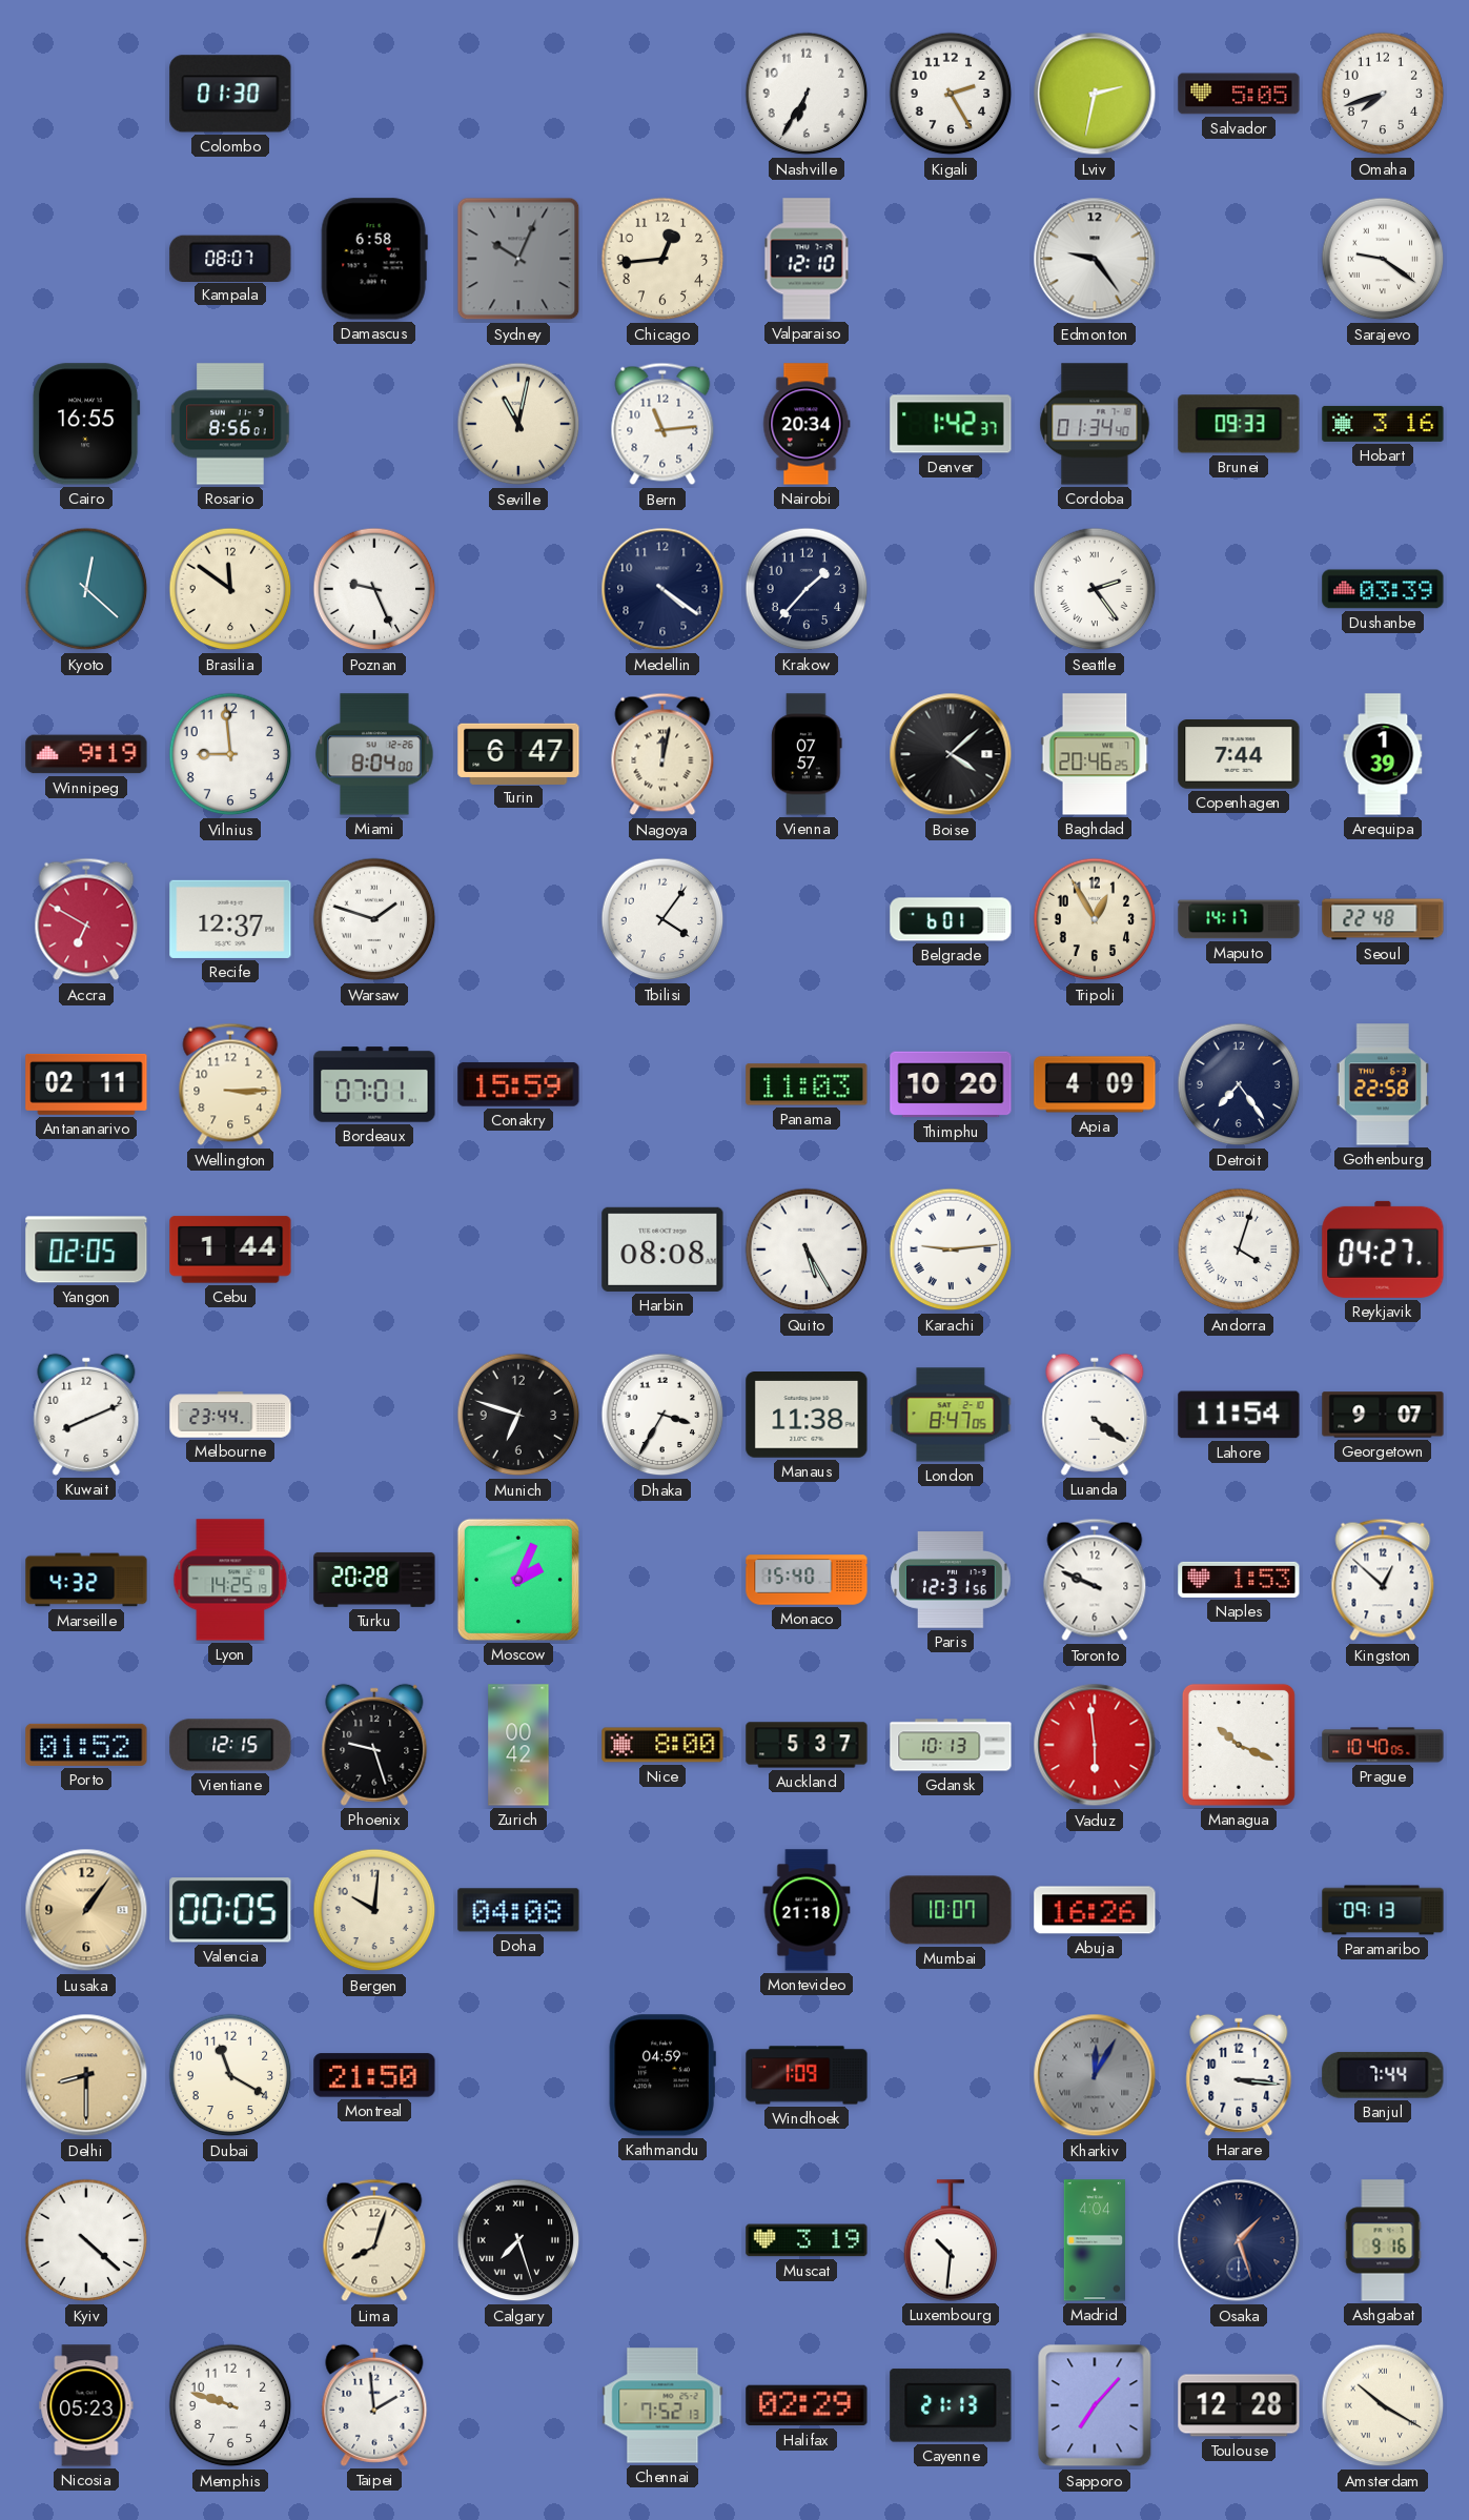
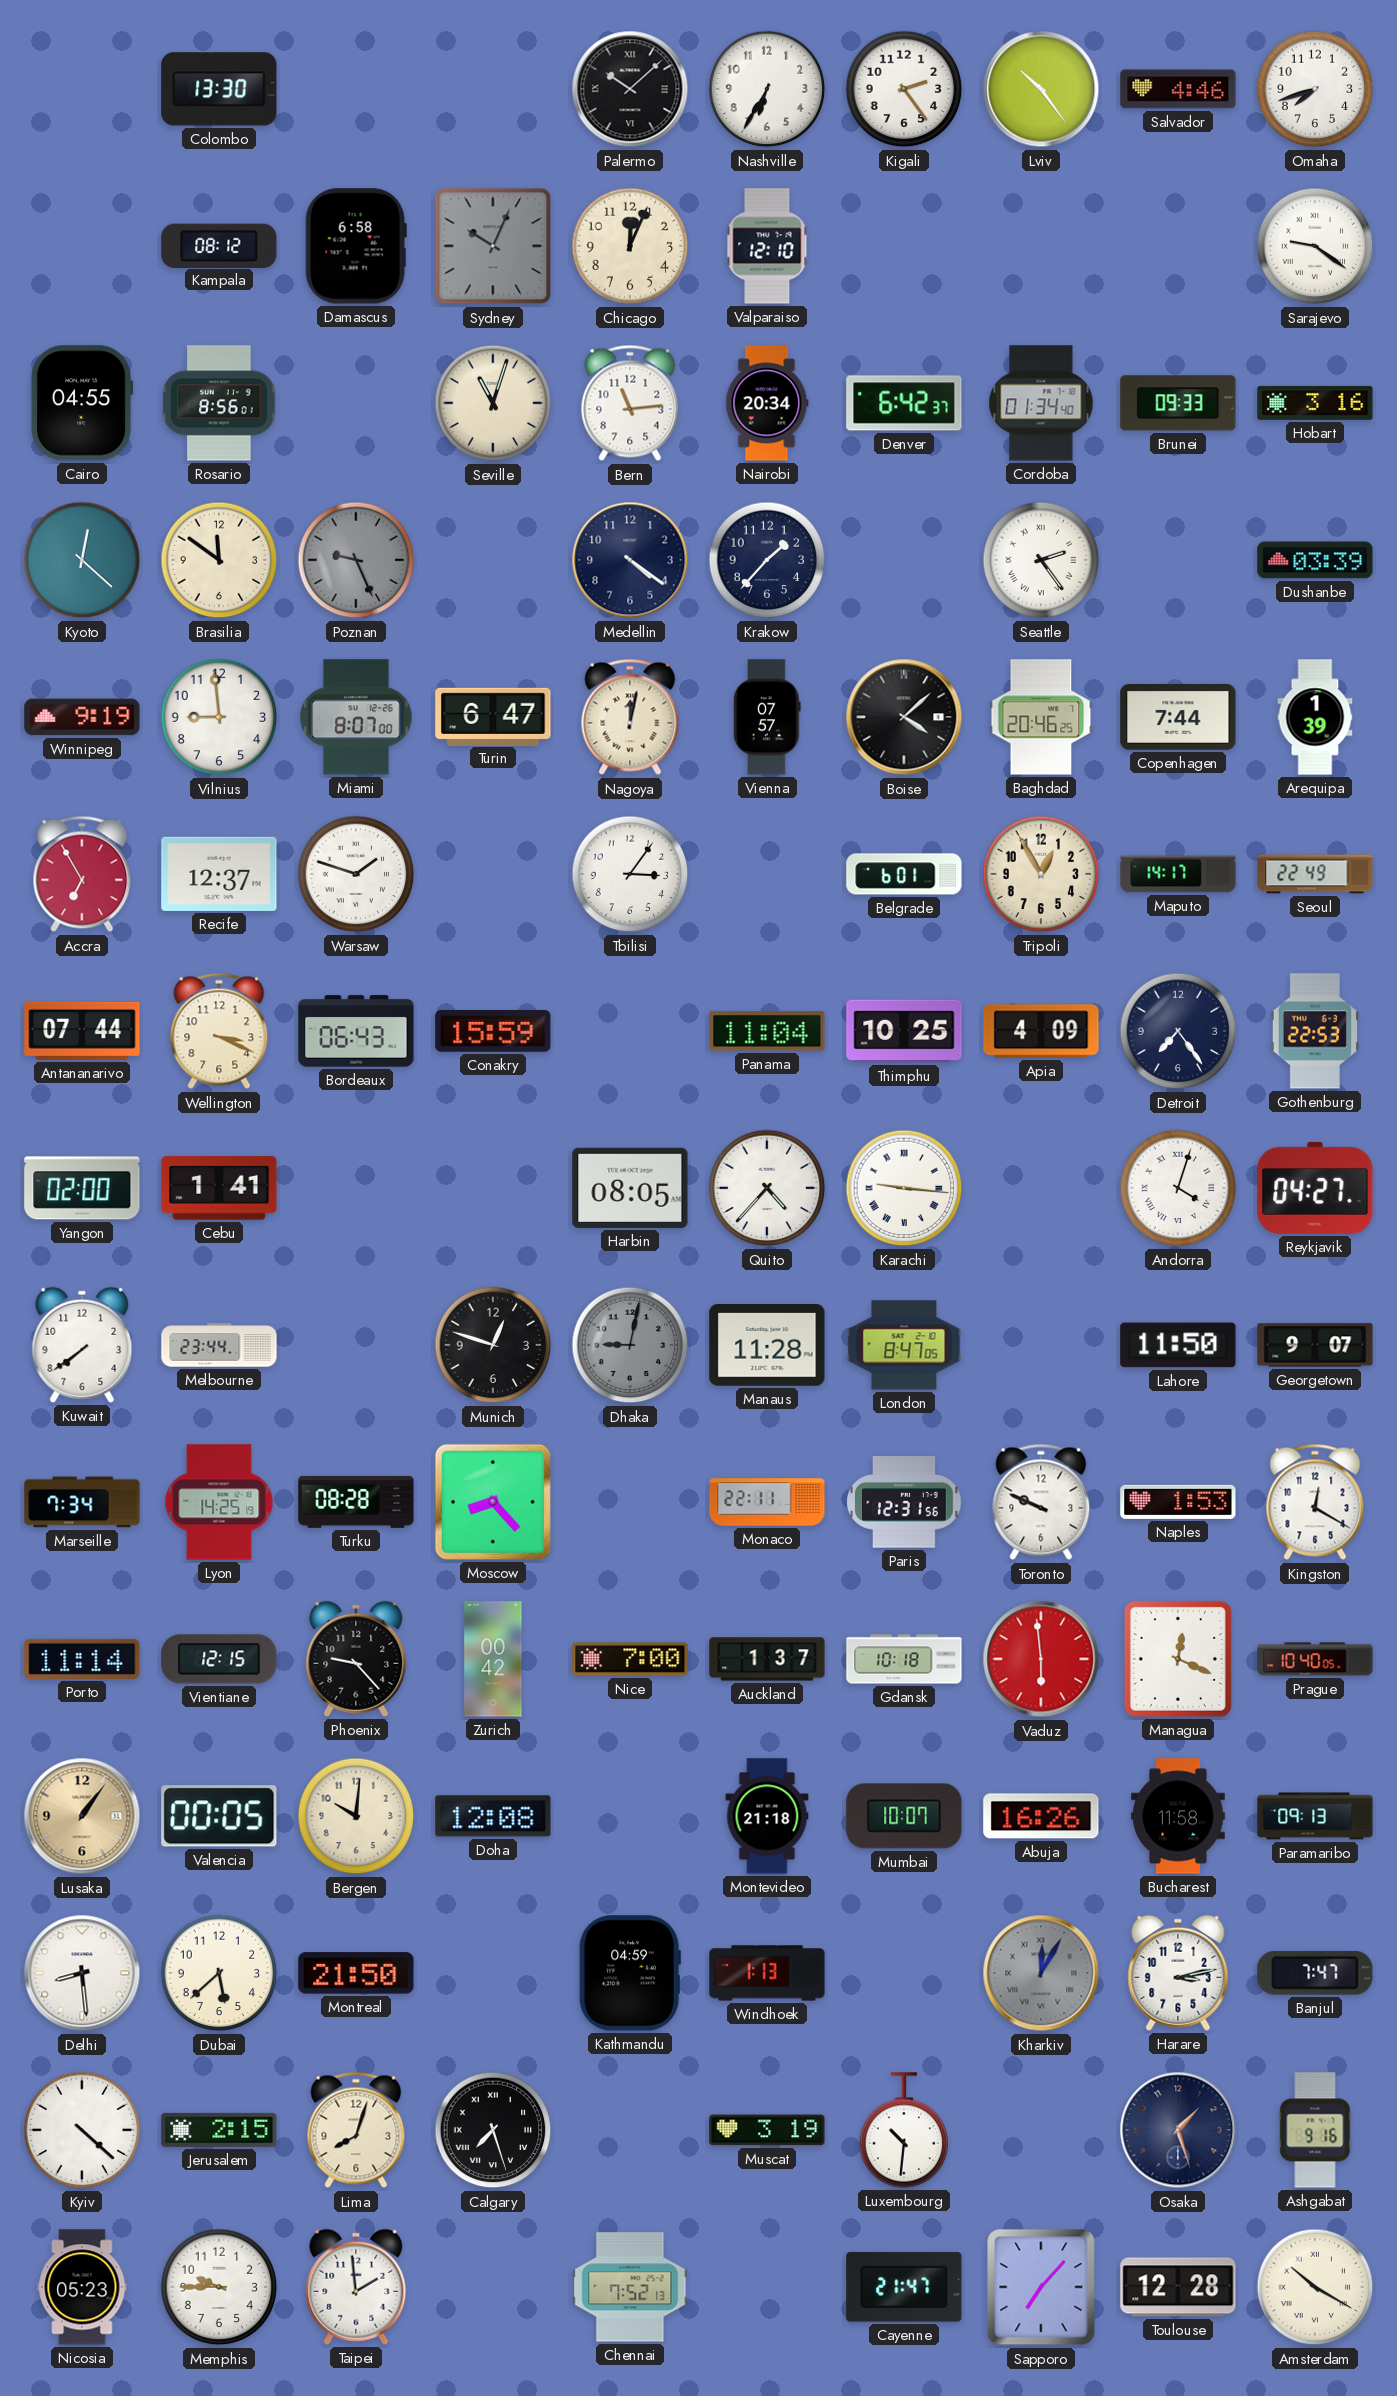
Colombo: 01:30 -> 13:30 (219, 89)
Palermo: none -> 10:08 (630, 89)
Kigali: 2:25 -> 2:24 (904, 89)
Lviv: 2:32 -> 10:24 (1041, 89)
Salvador: 5:05 -> 4:46 (1178, 89)
Kampala: 08:07 -> 08:12 (219, 245)
Chicago: 12:44 -> 12:04 (630, 246)
Edmonton: 9:24 -> none (1095, 259)
Cairo: 16:55 -> 04:55 (82, 403)
Seville: 11:02 -> 11:03 (493, 403)
Denver: 1:42 -> 6:42 (904, 403)
Poznan dial: white -> grey (356, 560)
Miami: 8:04 -> 8:07 (356, 717)
Accra: 6:50 -> 6:55 (82, 874)
Tbilisi: 4:06 -> 3:06 (630, 874)
Seoul: 22:48 -> 22:49 (1315, 874)
Antananarivo: 02:11 -> 07:44 (82, 1031)
Wellington: 3:15 -> 3:19 (219, 1031)
Bordeaux: 07:01 -> 06:43 (356, 1031)
Panama: 11:03 -> 11:04 (767, 1031)
Thimphu: 10:20 -> 10:25 (904, 1031)
Gothenburg: 22:58 -> 22:53 (1315, 1031)
Yangon: 02:05 -> 02:00 (82, 1188)
Cebu: 1:44 -> 1:41 (219, 1188)
Harbin: 08:08 -> 08:05 (630, 1188)
Quito: 5:25 -> 4:37 (767, 1188)
Karachi: 9:14 -> 9:16 (904, 1188)
Kuwait: 8:11 -> 7:39 (82, 1345)
Munich: 6:48 -> 12:48 (493, 1345)
Dhaka: 3:35 -> 9:02 (630, 1345)
Dhaka dial: white -> grey (630, 1345)
Manaus: 11:38 -> 11:28 (767, 1345)
Luanda: 4:21 -> none (1095, 1415)
Lahore: 11:54 -> 11:50 (1178, 1345)
Marseille: 4:32 -> 7:34 (82, 1502)
Turku: 20:28 -> 08:28 (356, 1502)
Moscow: 2:04 -> 8:23 (493, 1502)
Monaco: 15:40 -> 22:11 (767, 1502)
Kingston: 12:52 -> 12:20 (1315, 1502)
Porto: 01:52 -> 11:14 (82, 1659)
Phoenix: 9:27 -> 9:23 (356, 1659)
Nice: 8:00 -> 7:00 (630, 1659)
Auckland: 5:37 -> 1:37 (767, 1659)
Gdansk: 10:13 -> 10:18 (904, 1659)
Managua: 10:19 -> 12:19 (1178, 1659)
Doha: 04:08 -> 12:08 (493, 1816)
Bucharest: none -> 11:58 (1178, 1816)
Delhi: 8:30 -> 8:29 (82, 1973)
Delhi dial: champagne -> white (82, 1973)
Dubai: 11:20 -> 5:38 (219, 1973)
Windhoek: 1:09 -> 1:13 (767, 1973)
Harare: 3:16 -> 3:13 (1178, 1973)
Banjul: 7:44 -> 7:47 (1315, 1973)
Jerusalem: none -> 2:15 (219, 2130)
Madrid: 4:04 -> none (1095, 2240)
Memphis: 9:48 -> 9:45 (219, 2287)
Halifax: 02:29 -> none (807, 2405)
Cayenne: 21:13 -> 21:47 (904, 2287)
